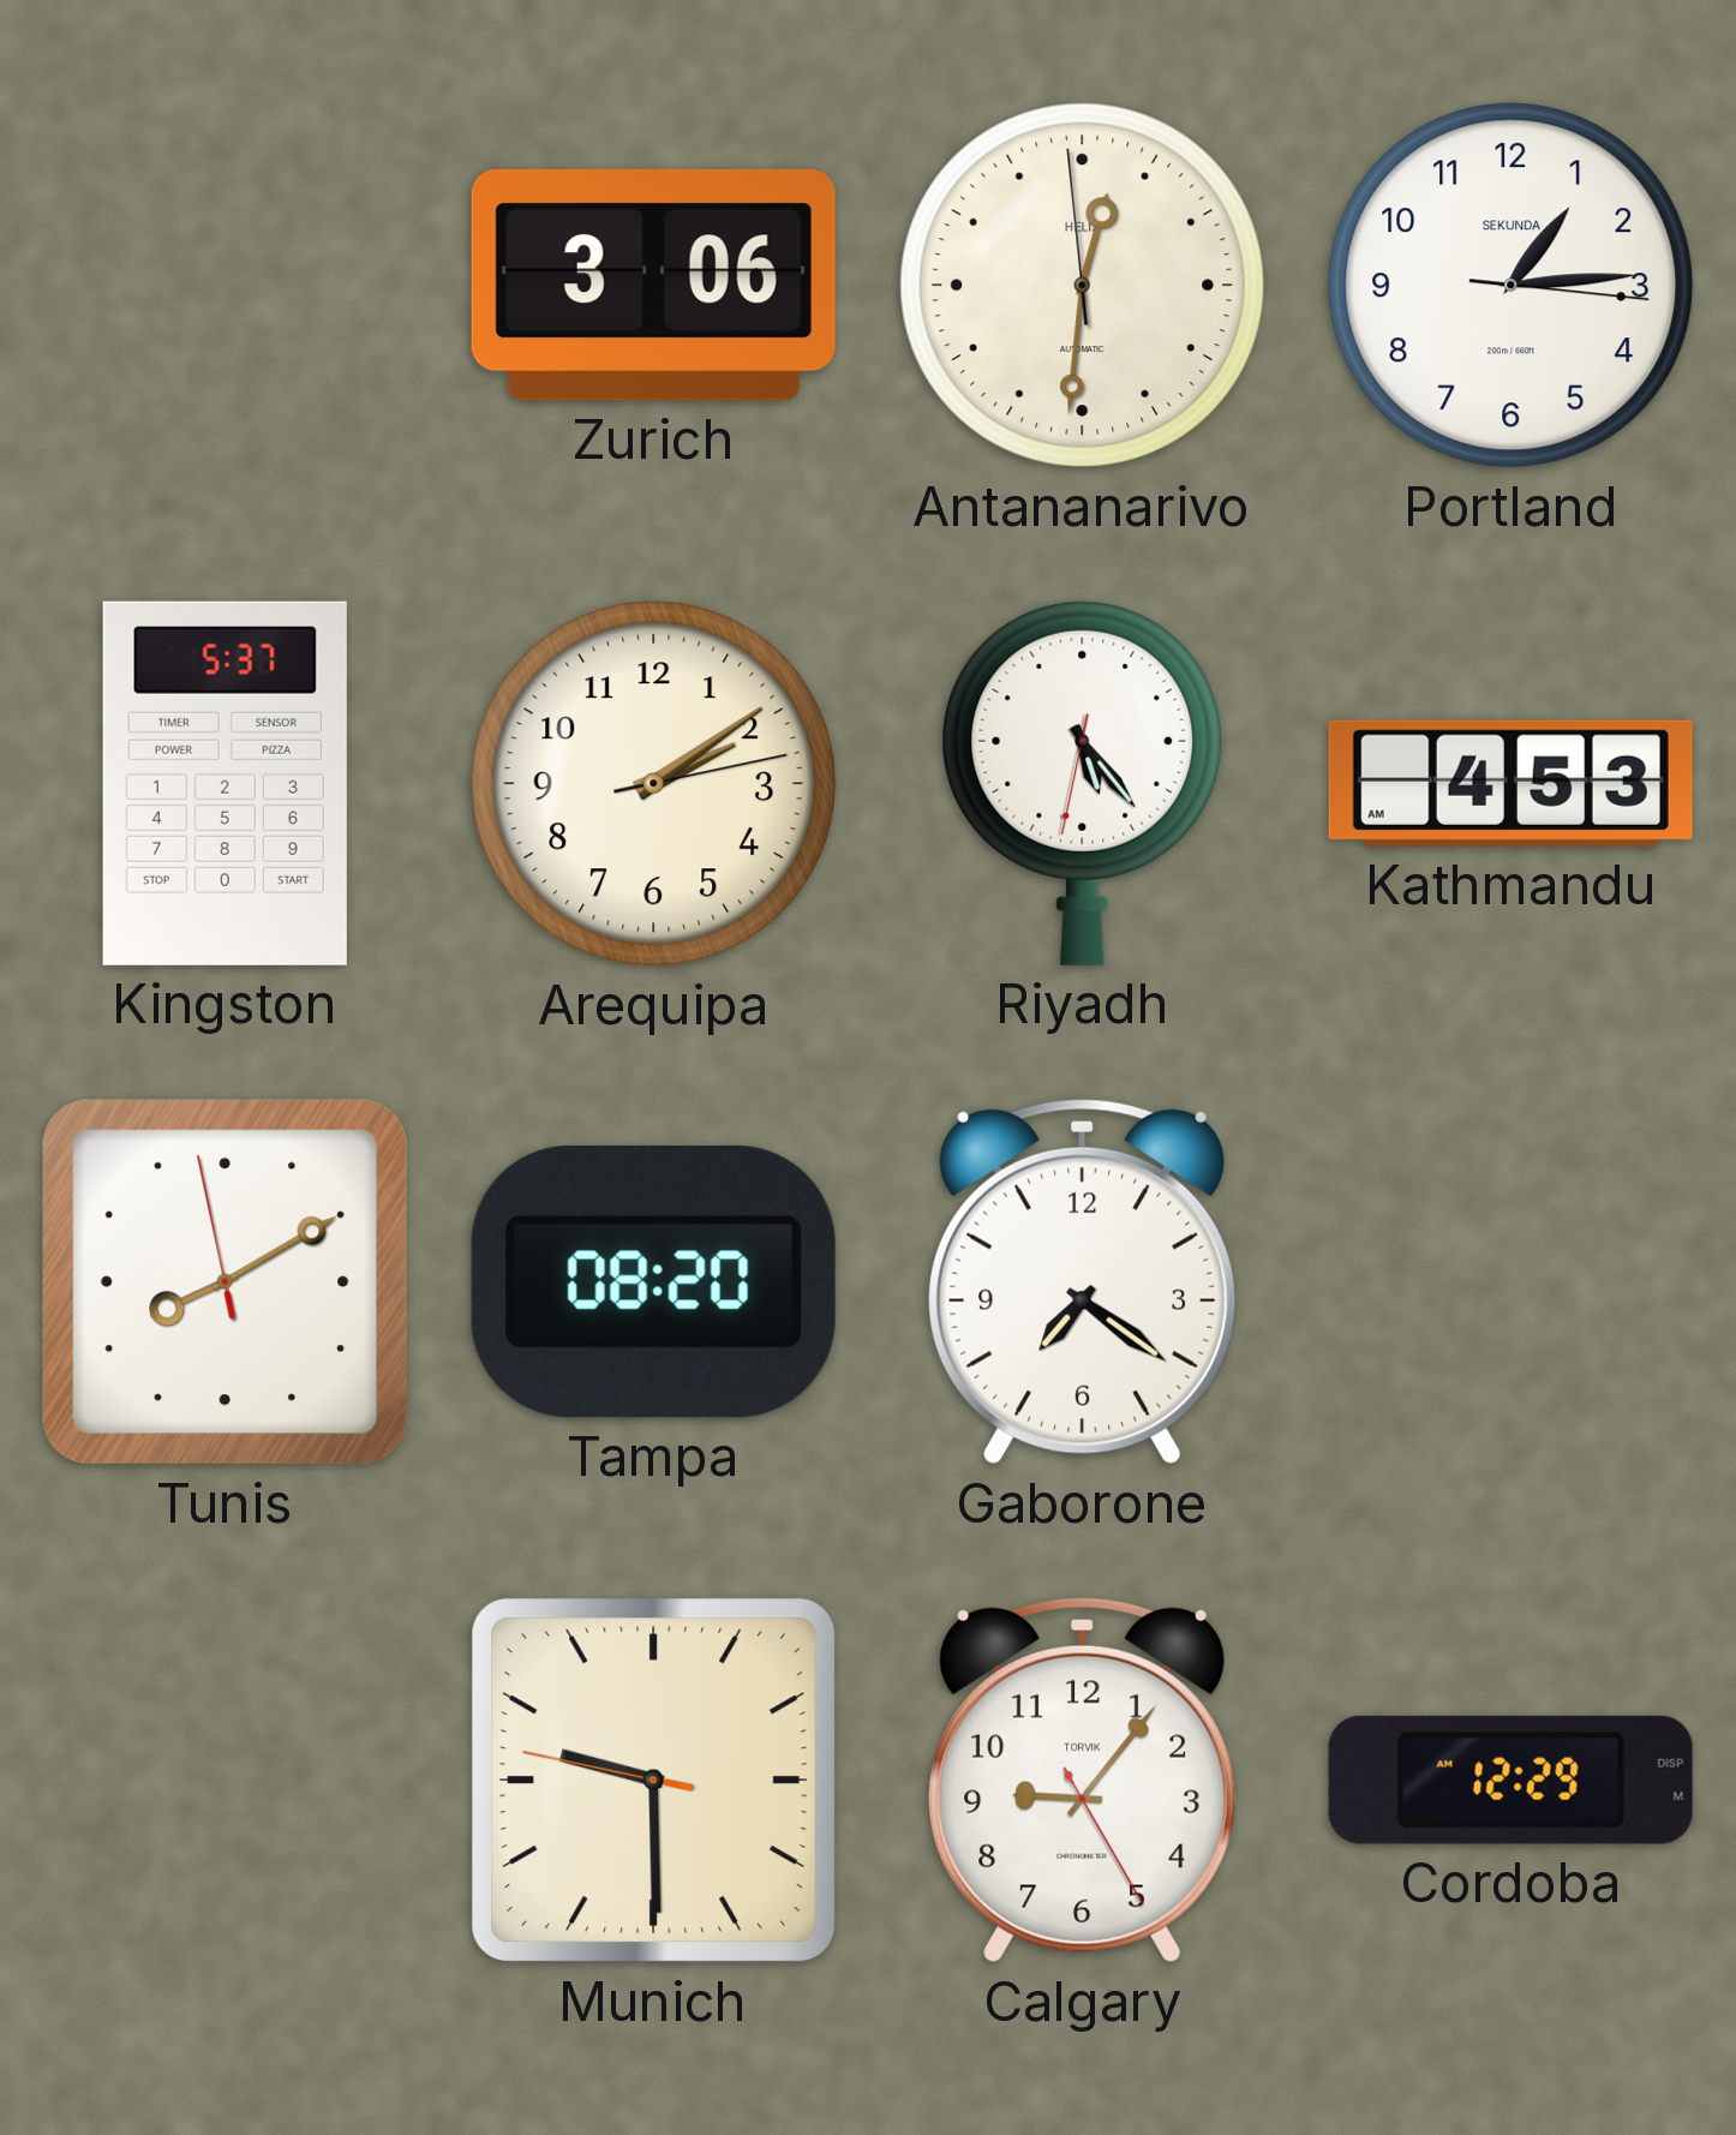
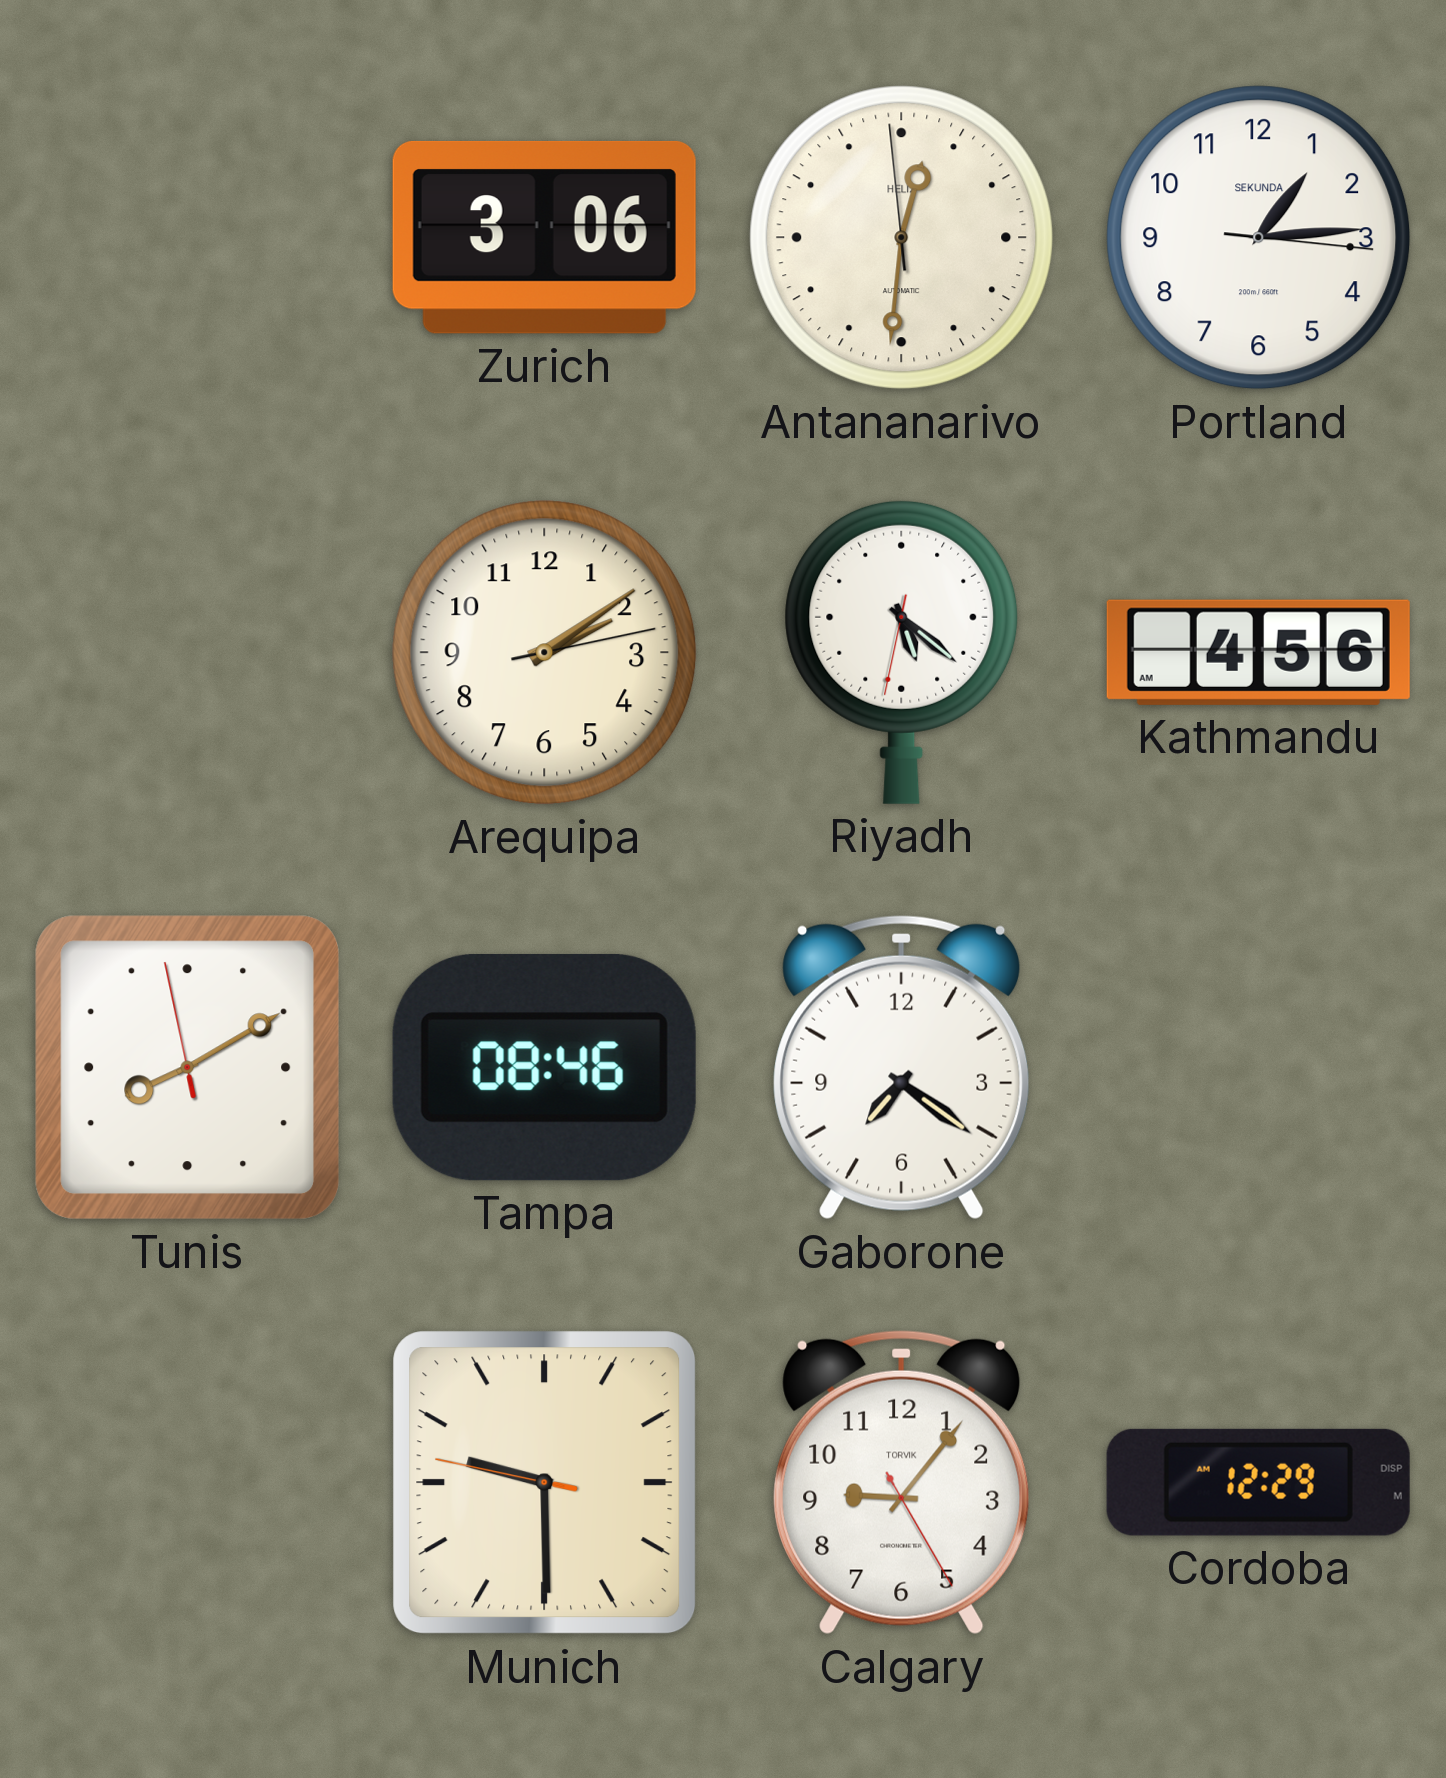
Kingston: 5:37 -> none (225, 783)
Riyadh: 5:23 -> 5:21 (902, 652)
Kathmandu: 4:53 -> 4:56 (1258, 652)
Tampa: 08:20 -> 08:46 (544, 1067)
